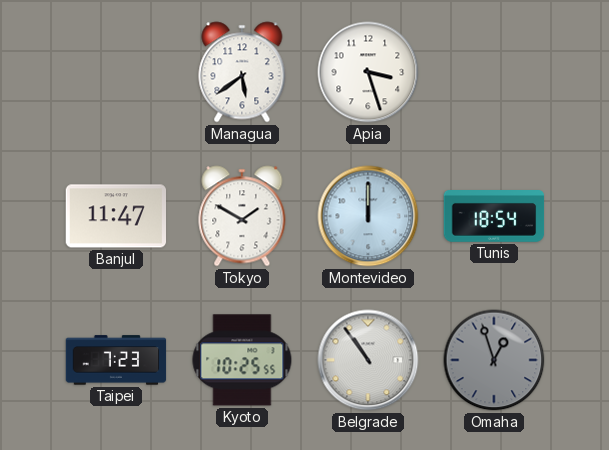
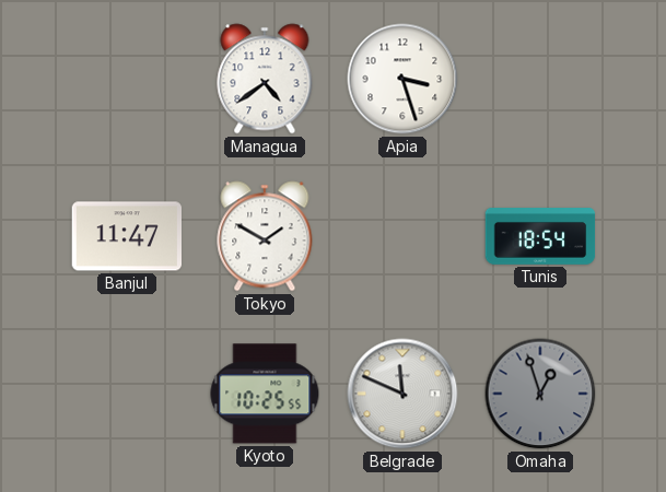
Managua: 5:39 -> 4:39 (265, 79)
Montevideo: 12:00 -> none (368, 216)
Taipei: 7:23 -> none (116, 360)
Belgrade: 10:54 -> 11:49 (402, 394)
